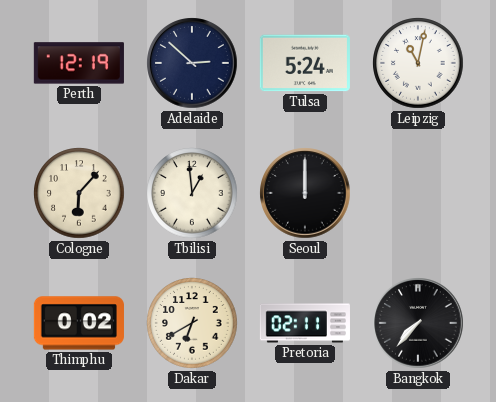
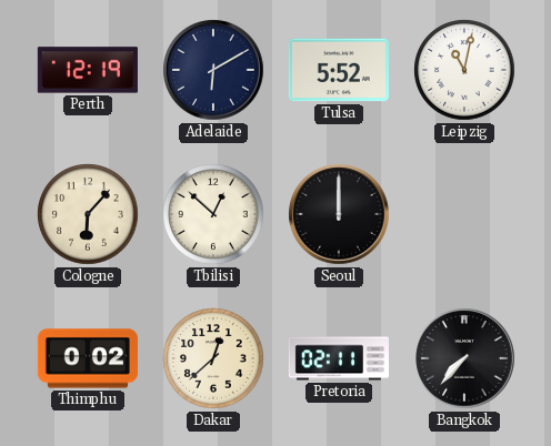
Adelaide: 2:52 -> 6:10 (213, 70)
Tulsa: 5:24 -> 5:52 (339, 70)
Tbilisi: 12:59 -> 12:52 (213, 214)
Dakar: 6:40 -> 12:38 (213, 358)
